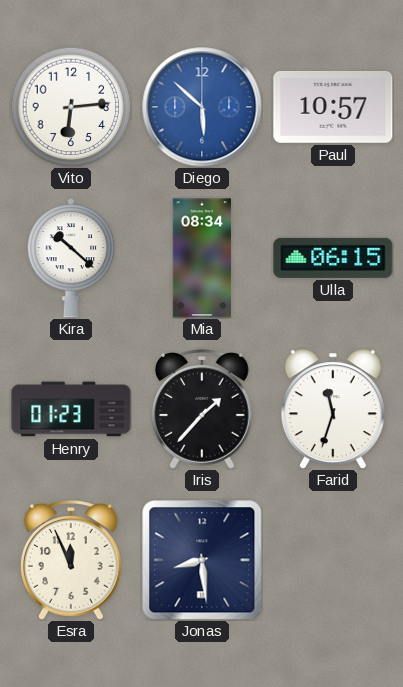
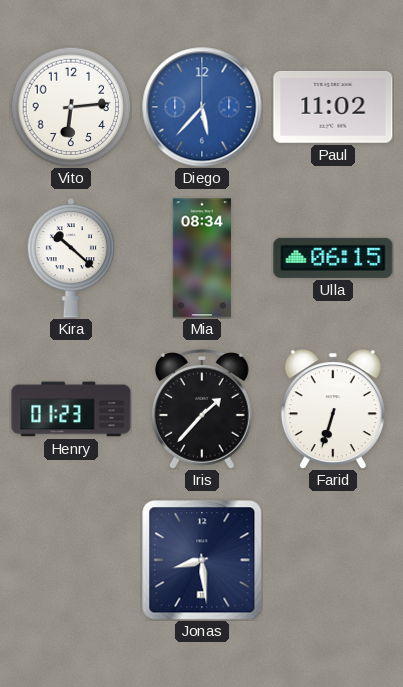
Diego: 5:52 -> 5:37 (202, 107)
Paul: 10:57 -> 11:02 (333, 108)
Farid: 11:33 -> 6:33 (333, 409)
Esra: 11:56 -> none (72, 560)
